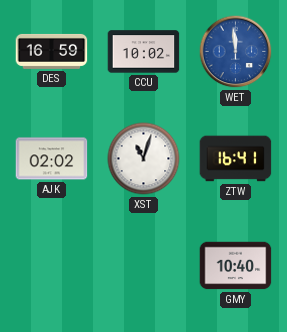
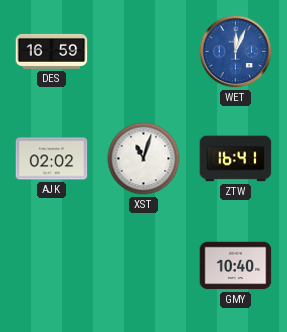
CCU: 10:02 -> none (144, 52)
WET: 11:59 -> 12:04 (236, 52)
